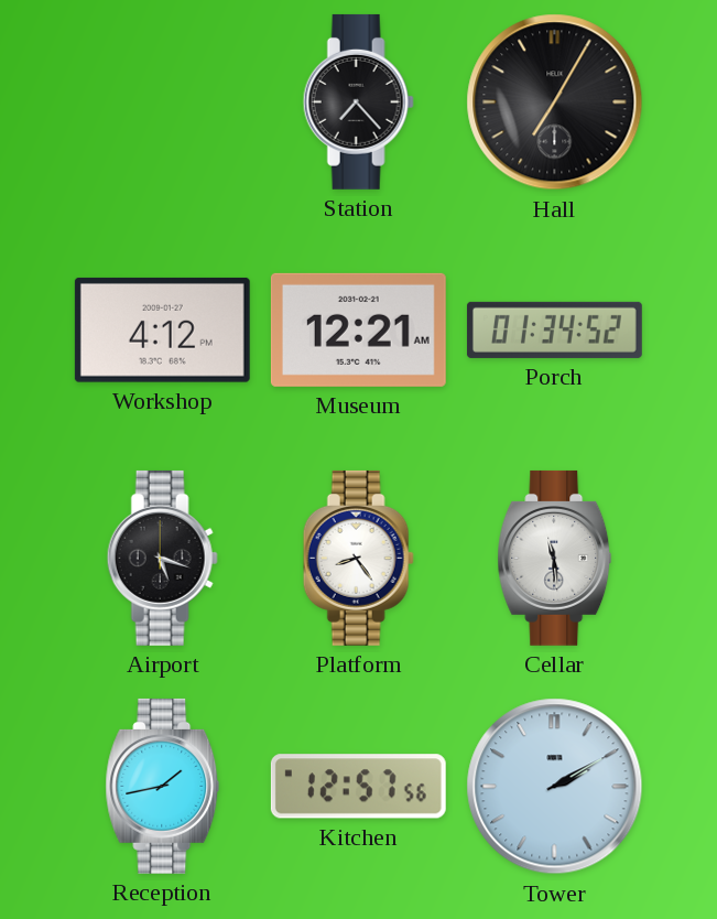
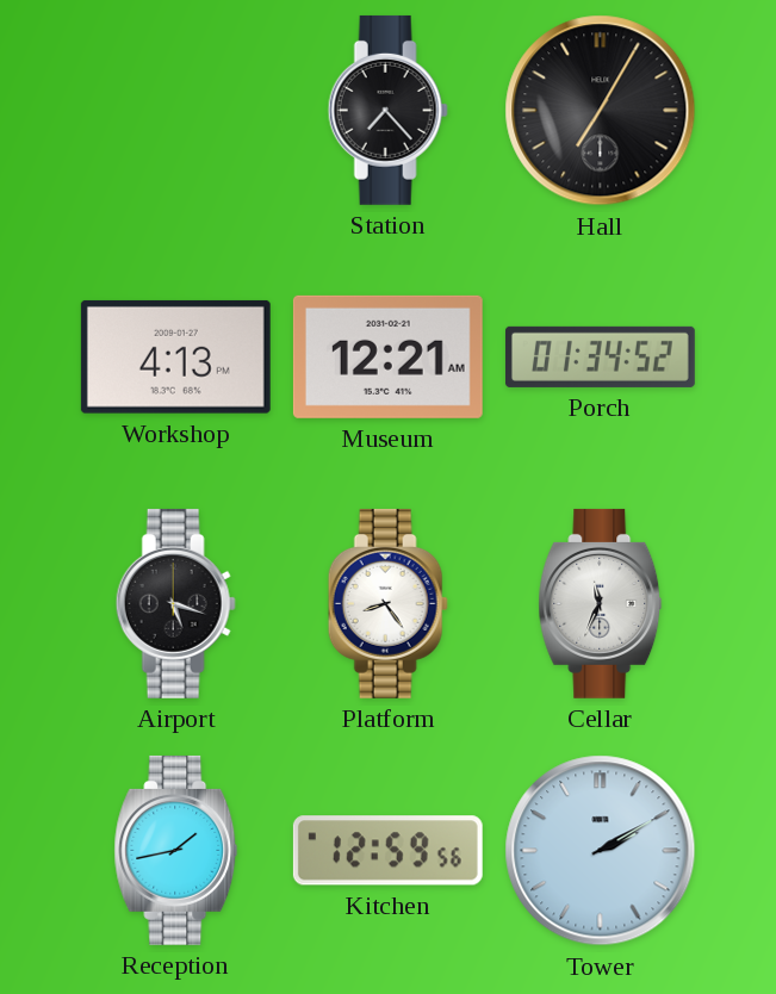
Workshop: 4:12 -> 4:13 (175, 356)
Cellar: 11:29 -> 11:34 (601, 603)
Kitchen: 12:57 -> 12:59 (387, 851)
